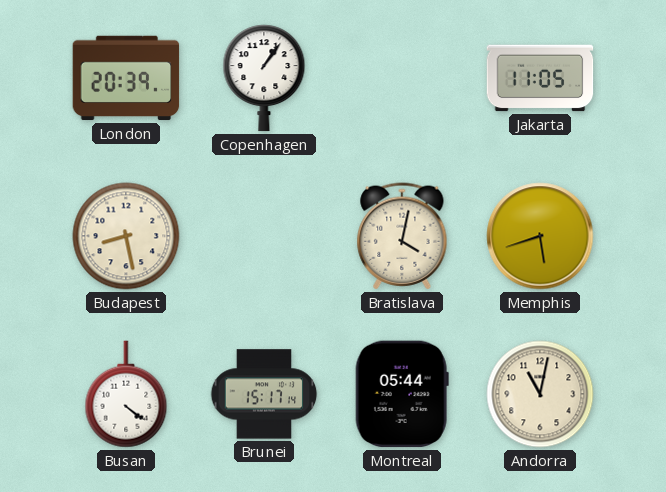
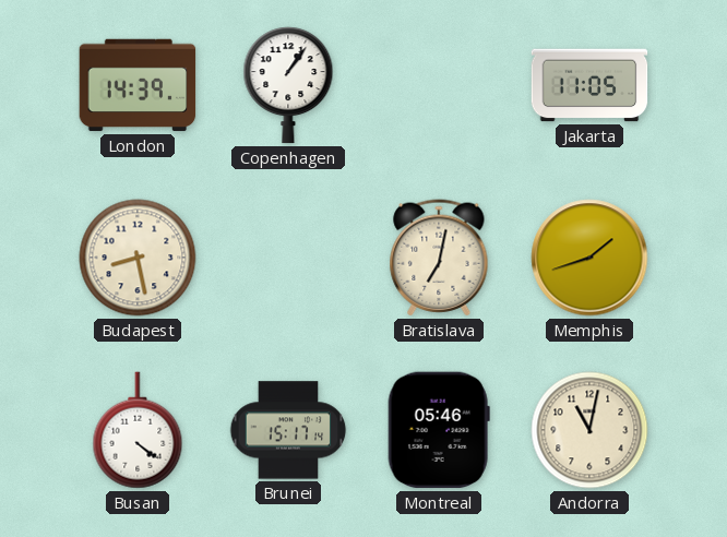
London: 20:39 -> 14:39 (138, 85)
Bratislava: 4:02 -> 7:02 (439, 258)
Memphis: 5:42 -> 1:42 (589, 258)
Montreal: 05:44 -> 05:46 (439, 430)
